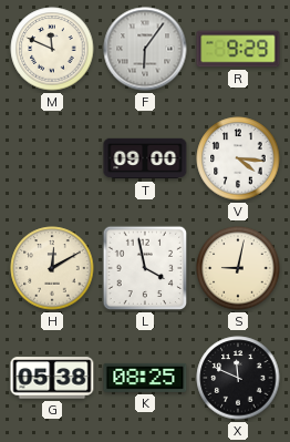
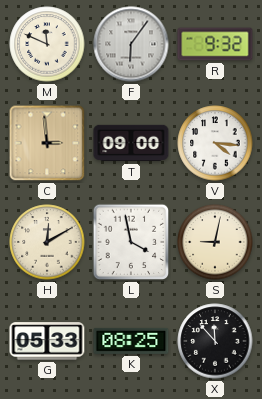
R: 9:29 -> 9:32 (215, 44)
C: none -> 2:59 (47, 143)
G: 05:38 -> 05:33 (47, 341)
X: 11:49 -> 11:53 (215, 341)
